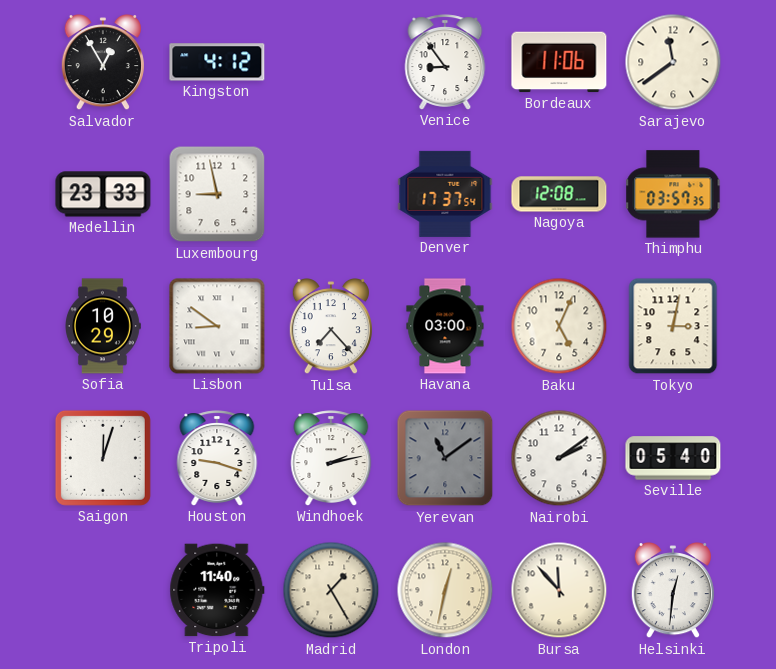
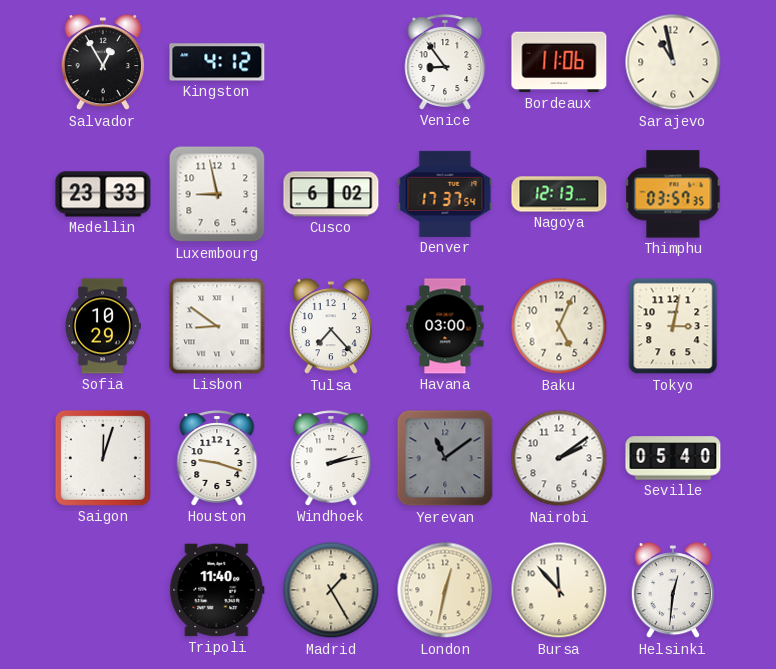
Sarajevo: 11:39 -> 10:58 (673, 62)
Cusco: none -> 6:02 (331, 194)
Nagoya: 12:08 -> 12:13 (559, 194)
